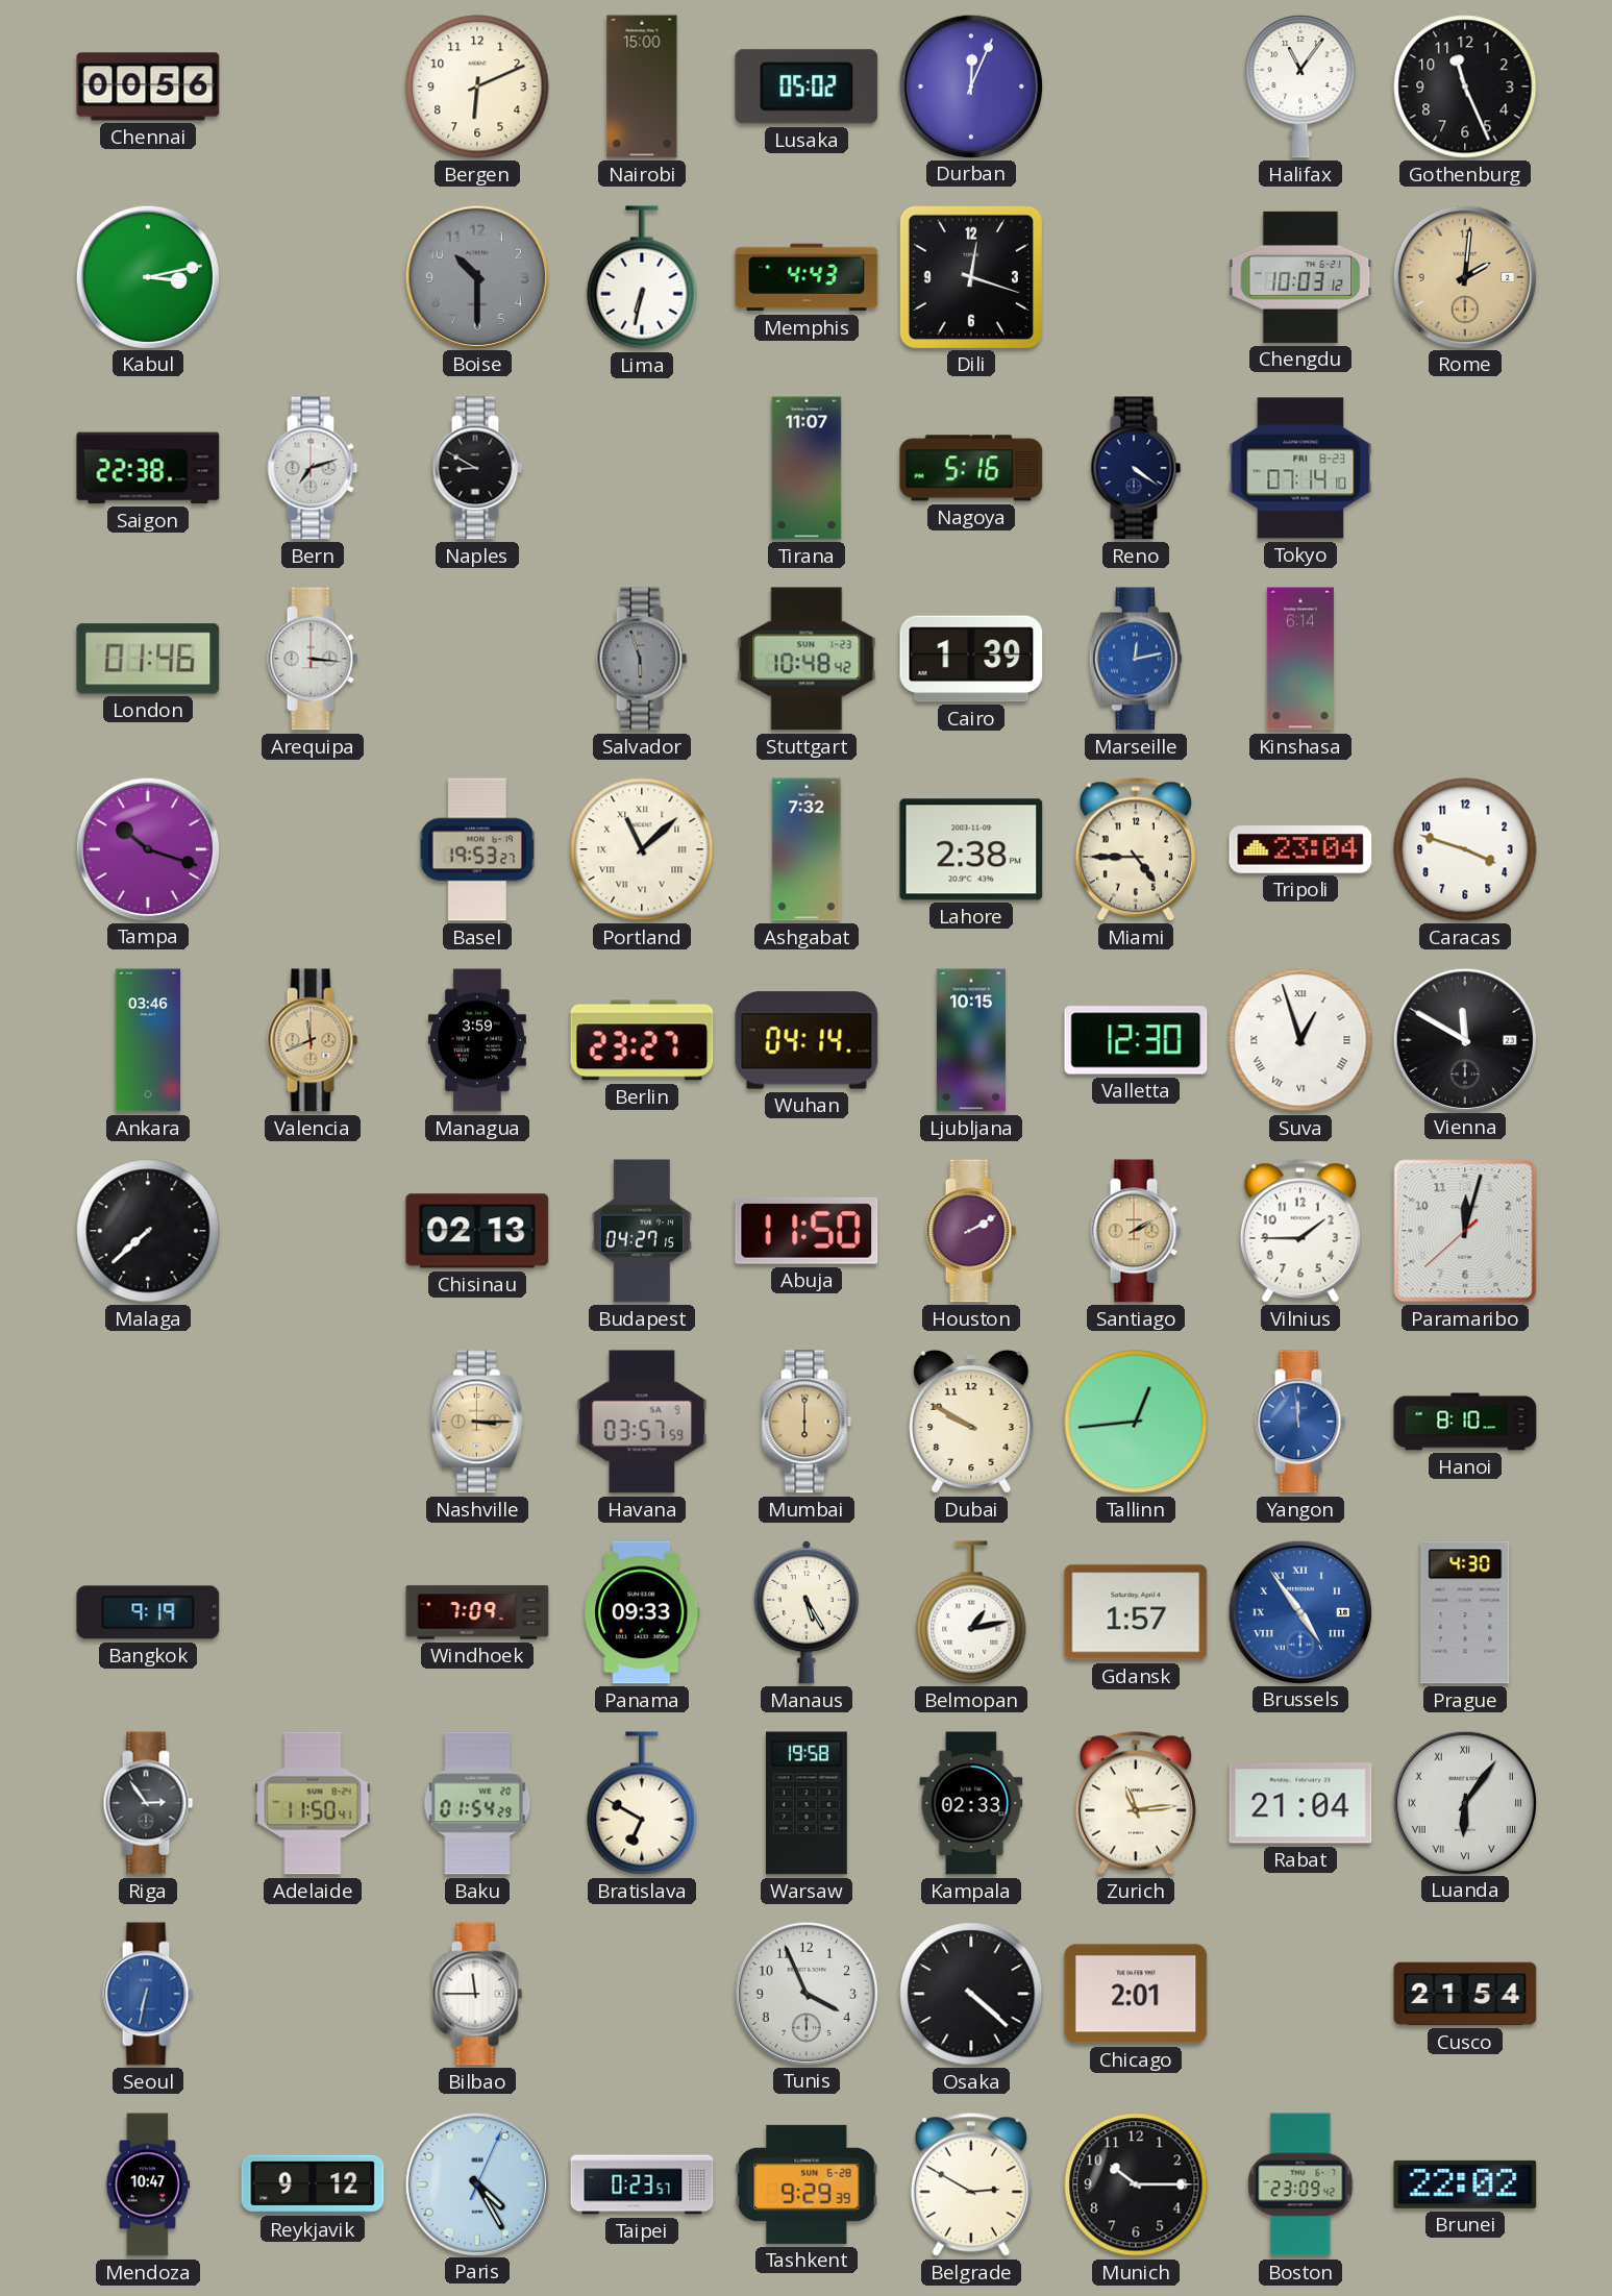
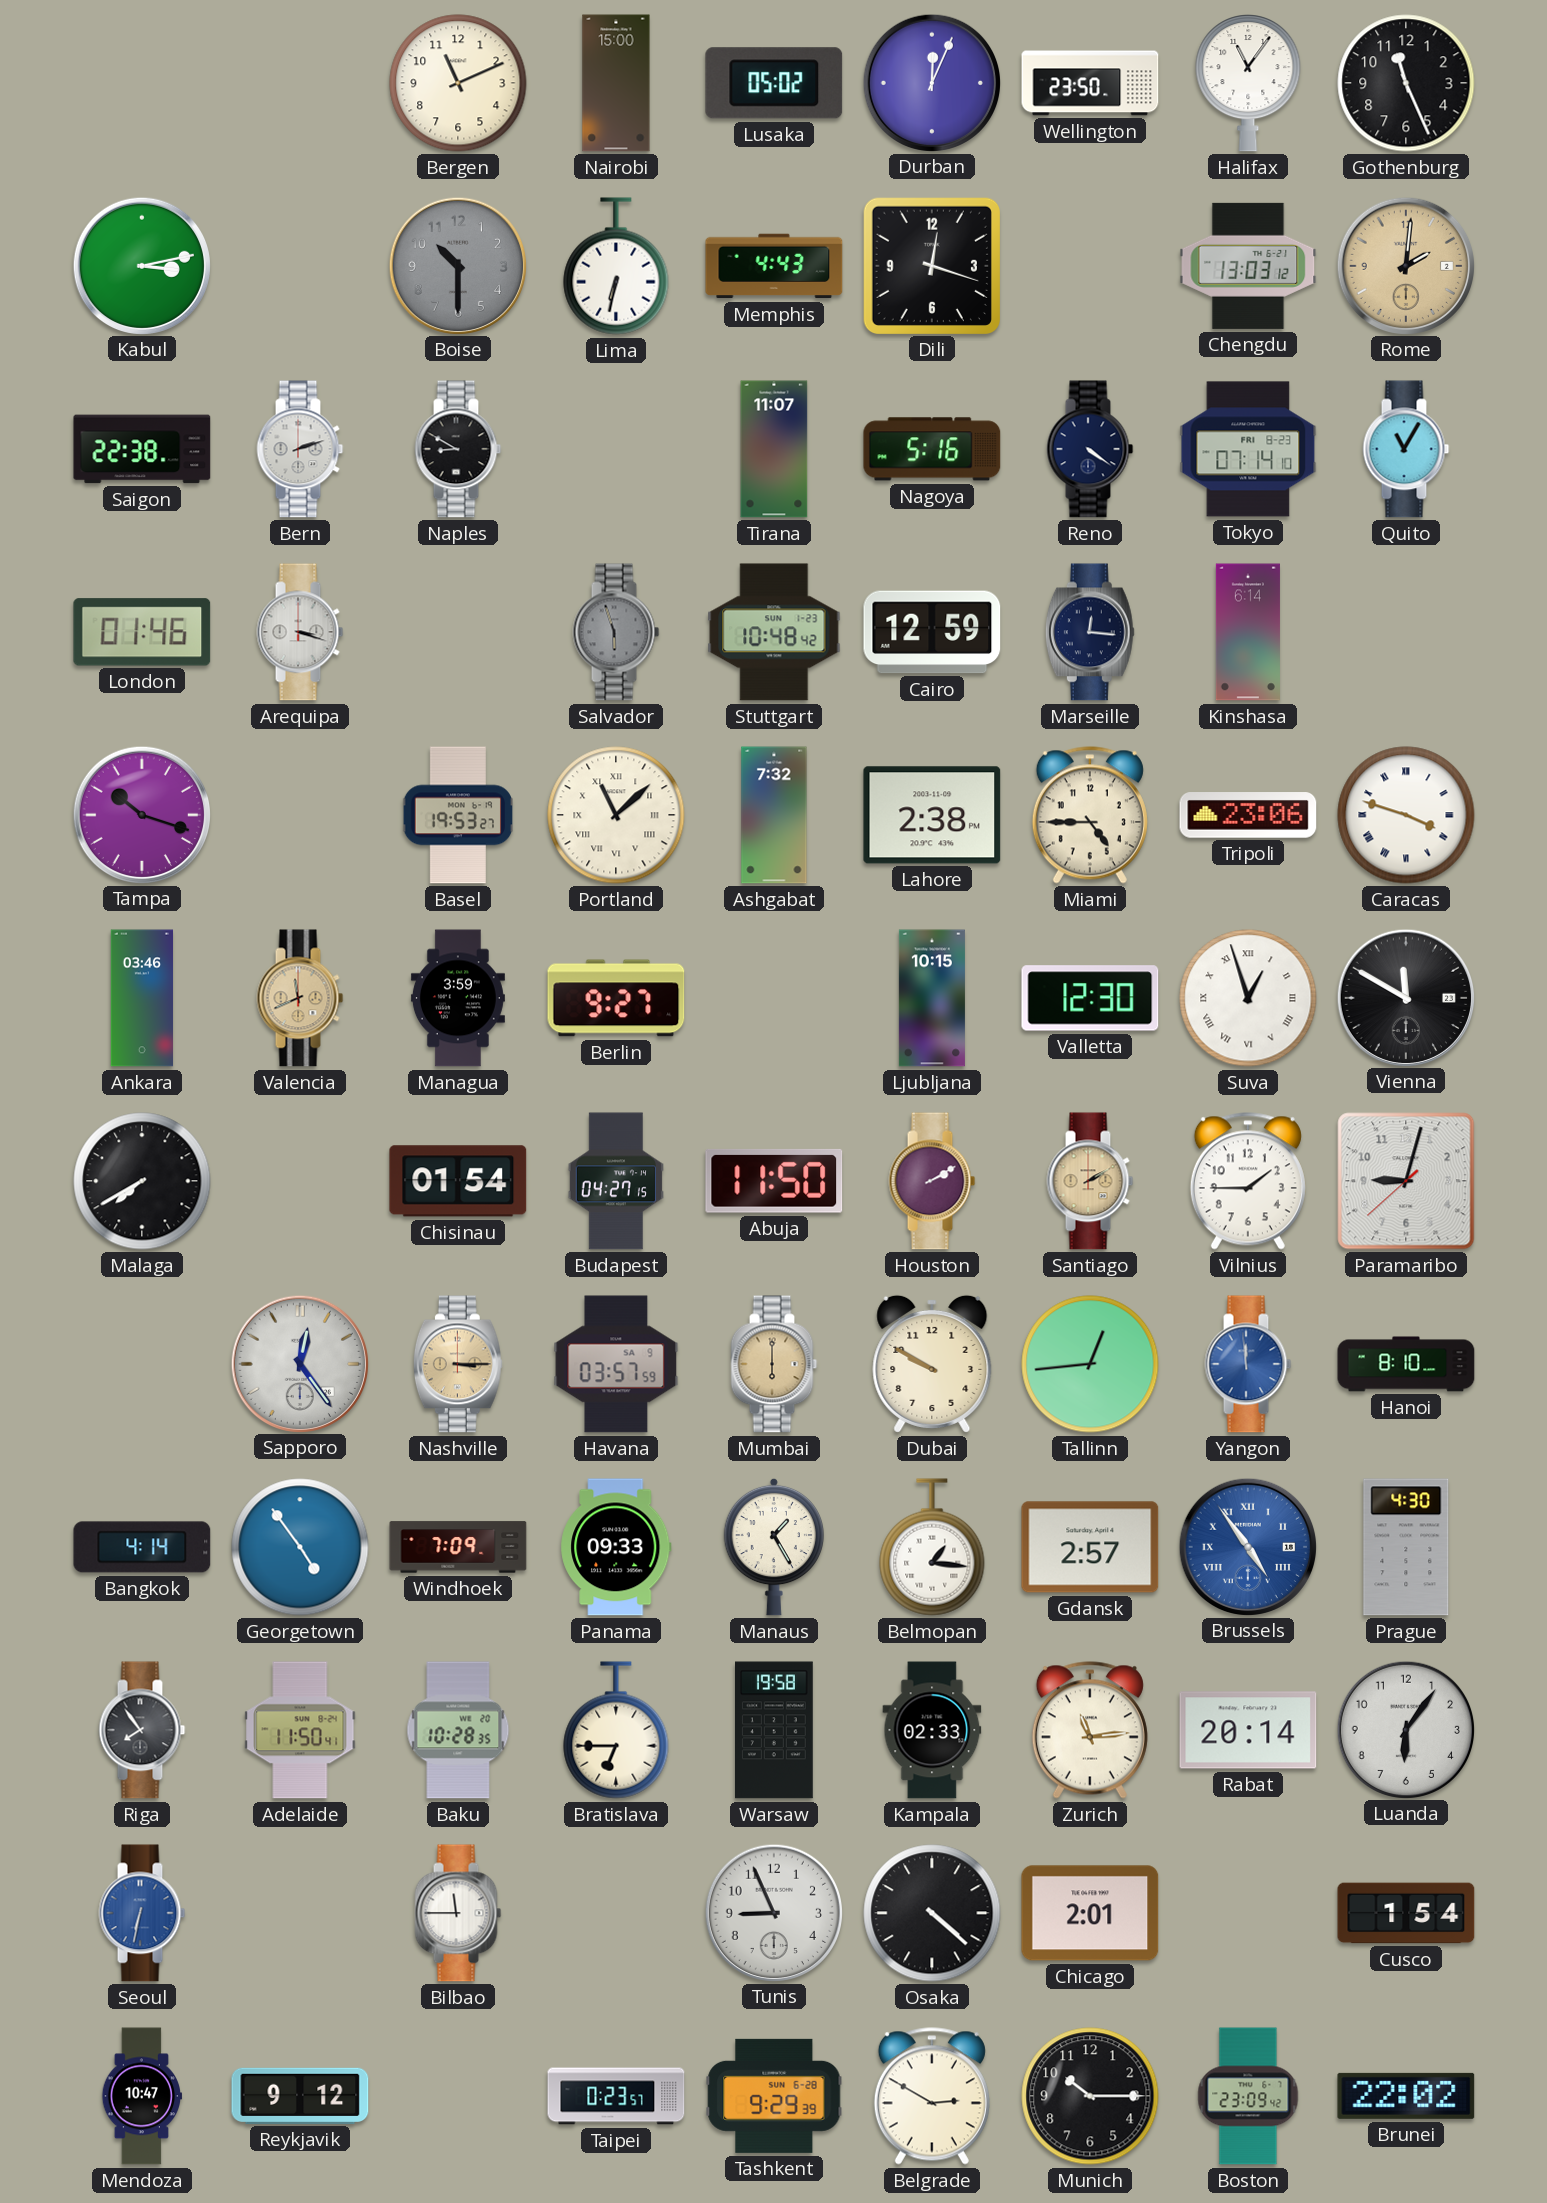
Chennai: 00:56 -> none (148, 87)
Bergen: 6:11 -> 11:11 (458, 83)
Wellington: none -> 23:50 (1090, 83)
Chengdu: 10:03 -> 13:03 (1248, 266)
Bern: 7:12 -> 2:12 (300, 449)
Quito: none -> 11:05 (1406, 449)
Arequipa: 3:16 -> 3:18 (300, 632)
Cairo: 1:39 -> 12:59 (932, 632)
Marseille: 12:13 -> 12:16 (1090, 632)
Marseille dial: blue -> navy (1090, 632)
Tripoli: 23:04 -> 23:06 (1248, 815)
Caracas numerals: Arabic -> Roman (1406, 815)
Berlin: 23:27 -> 9:27 (616, 998)
Wuhan: 04:14 -> none (807, 1040)
Malaga: 7:38 -> 7:40 (142, 1181)
Chisinau: 02:13 -> 01:54 (458, 1181)
Paramaribo: 12:02 -> 9:02 (1406, 1181)
Sapporo: none -> 12:24 (299, 1363)
Bangkok: 9:19 -> 4:14 (142, 1547)
Georgetown: none -> 4:54 (300, 1547)
Manaus: 5:25 -> 1:25 (773, 1547)
Belmopan: 1:13 -> 1:16 (932, 1547)
Gdansk: 1:57 -> 2:57 (1090, 1547)
Riga: 2:54 -> 7:54 (142, 1730)
Baku: 01:54 -> 10:28 (458, 1730)
Bratislava: 6:50 -> 6:45 (616, 1730)
Rabat: 21:04 -> 20:14 (1248, 1730)
Luanda numerals: Roman -> Arabic (1405, 1729)
Tunis: 3:56 -> 8:56 (773, 1912)
Cusco: 21:54 -> 1:54 (1406, 1913)
Paris: 4:25 -> none (476, 2183)
